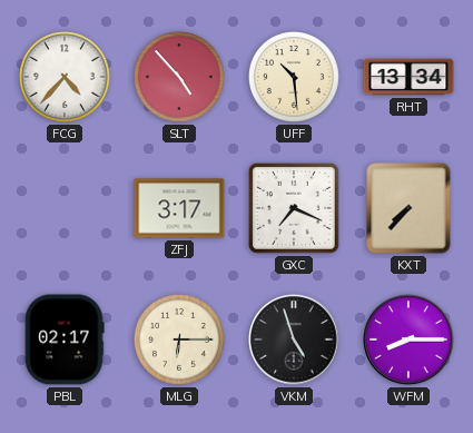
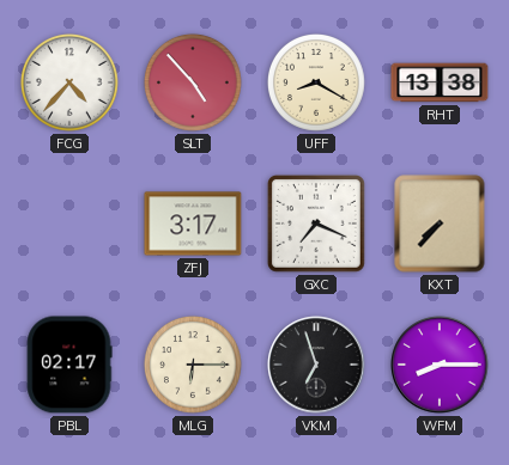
UFF: 10:29 -> 8:20 (316, 82)
RHT: 13:34 -> 13:38 (440, 82)
VKM: 4:57 -> 6:57 (316, 365)
